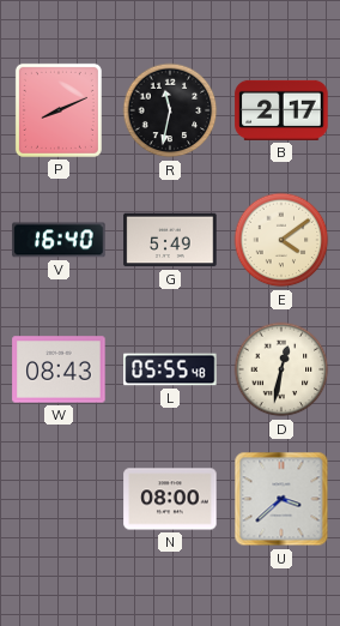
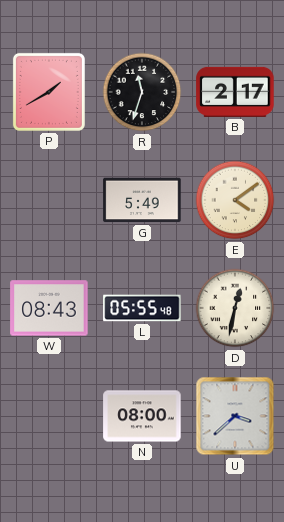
P: 8:11 -> 1:40 (49, 92)
R: 11:32 -> 11:33 (142, 92)
V: 16:40 -> none (59, 240)
